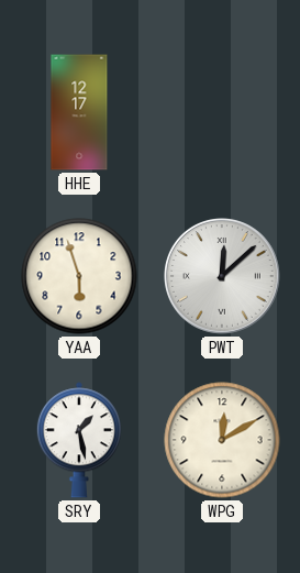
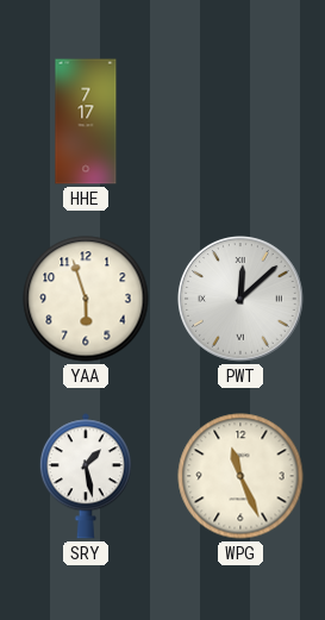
HHE: 12:17 -> 7:17 (86, 121)
WPG: 12:10 -> 11:26 (240, 476)
